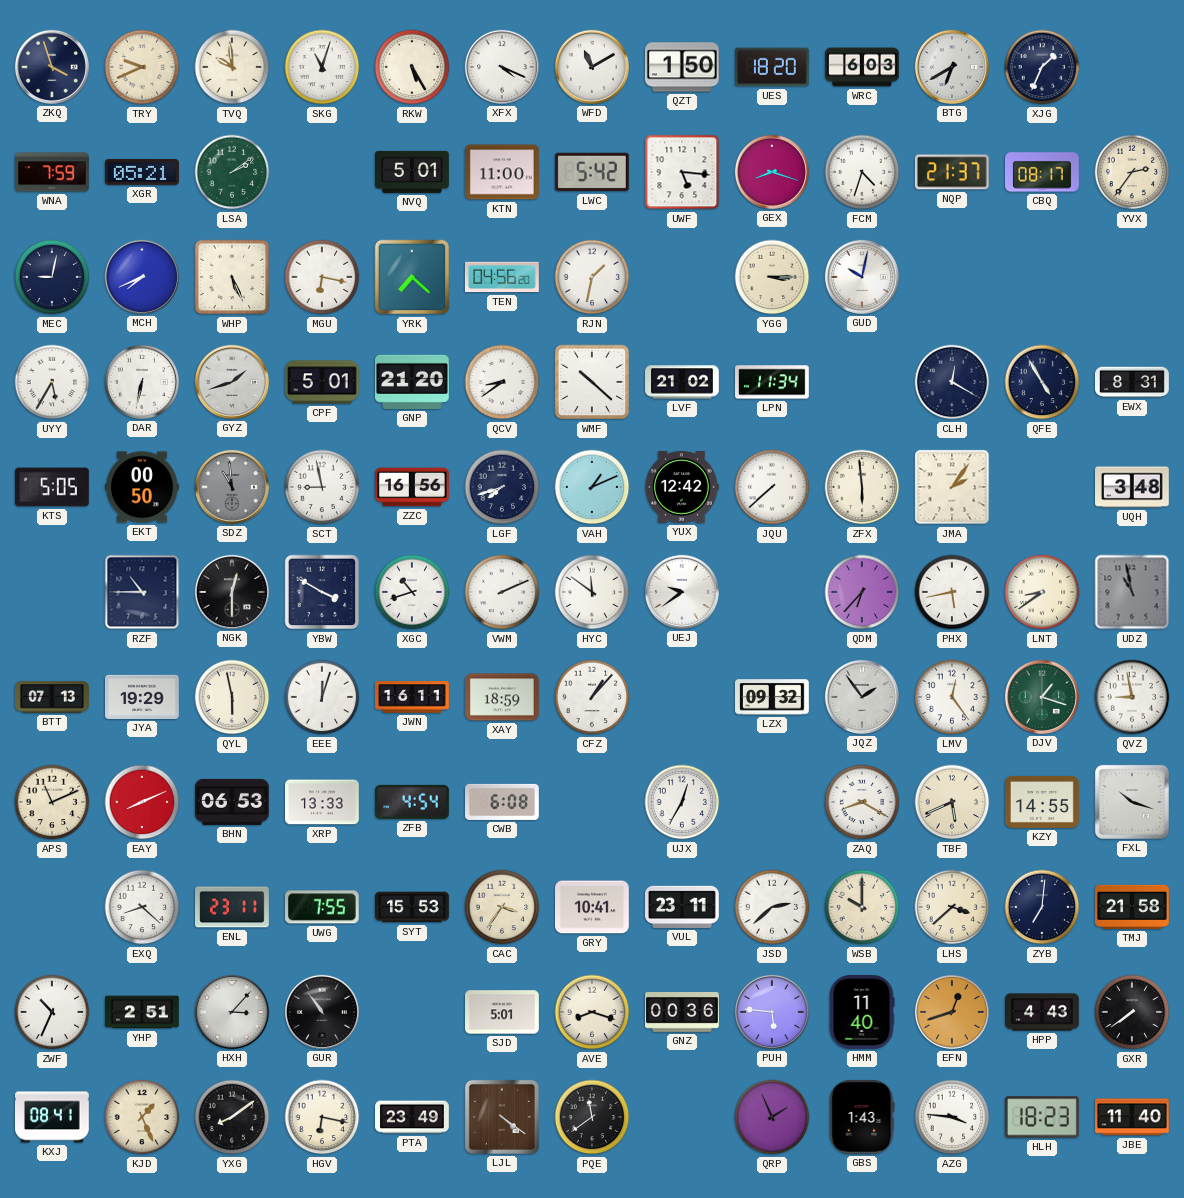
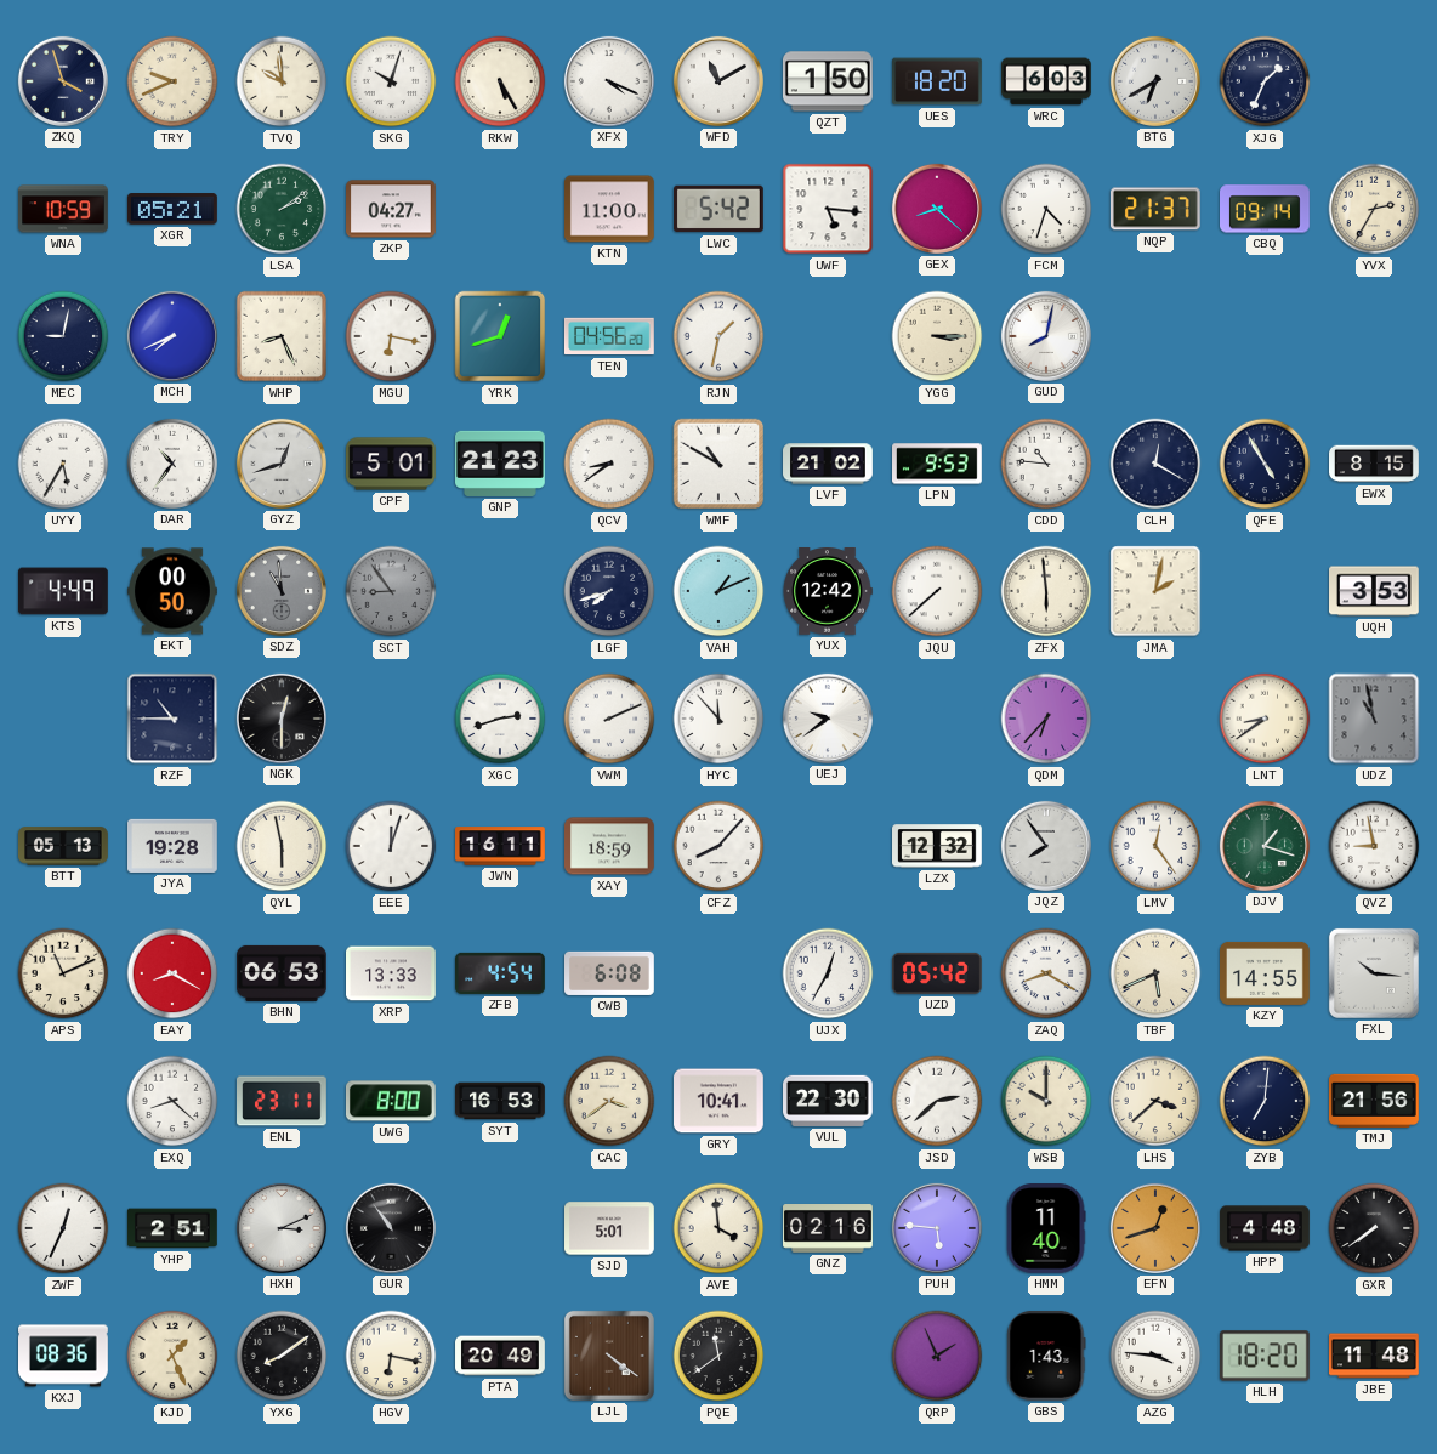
SKG: 11:03 -> 10:03 (391, 81)
WNA: 7:59 -> 10:59 (64, 209)
ZKP: none -> 04:27 (392, 209)
NVQ: 5:01 -> none (413, 172)
GEX: 8:18 -> 8:22 (937, 209)
CBQ: 08:17 -> 09:14 (1266, 209)
YVX: 2:36 -> 2:35 (1374, 209)
WHP: 5:26 -> 8:26 (282, 336)
YRK: 7:22 -> 12:42 (500, 336)
GUD: 10:02 -> 8:02 (1046, 336)
DAR: 6:32 -> 10:36 (172, 464)
GYZ: 1:42 -> 12:42 (282, 464)
GNP: 21:20 -> 21:23 (501, 464)
WMF: 10:22 -> 10:50 (718, 464)
LPN: 11:34 -> 9:53 (938, 464)
CDD: none -> 10:46 (1046, 464)
EWX: 8:31 -> 8:15 (1375, 464)
KTS: 5:05 -> 4:49 (64, 591)
SCT: 8:58 -> 8:54 (391, 591)
SCT dial: white -> grey (391, 591)
ZZC: 16:56 -> none (413, 487)
JMA: 2:06 -> 2:02 (1155, 591)
UQH: 3:48 -> 3:53 (1375, 591)
YBW: 3:50 -> none (322, 592)
XGC: 10:42 -> 2:42 (500, 719)
HYC: 11:51 -> 11:53 (718, 719)
PHX: 5:43 -> none (952, 592)
BTT: 07:13 -> 05:13 (64, 846)
JYA: 19:29 -> 19:28 (174, 846)
CFZ: 1:07 -> 8:07 (718, 846)
LZX: 09:32 -> 12:32 (938, 846)
JQZ: 1:54 -> 7:54 (1046, 846)
EAY: 8:11 -> 8:20 (172, 973)
UZD: none -> 05:42 (938, 973)
FXL: 10:18 -> 10:16 (1374, 973)
UWG: 7:55 -> 8:00 (391, 1101)
SYT: 15:53 -> 16:53 (501, 1101)
CAC: 3:36 -> 3:39 (609, 1101)
VUL: 23:11 -> 22:30 (829, 1101)
TMJ: 21:58 -> 21:56 (1375, 1101)
ZWF: 10:34 -> 12:34 (63, 1228)
HXH: 3:07 -> 3:11 (282, 1228)
AVE: 8:18 -> 3:59 (718, 1228)
GNZ: 00:36 -> 02:16 (829, 1229)
HPP: 4:43 -> 4:48 (1265, 1228)
KXJ: 08:41 -> 08:36 (64, 1356)
PTA: 23:49 -> 20:49 (500, 1356)
HLH: 18:23 -> 18:20 (1265, 1356)
JBE: 11:40 -> 11:48 (1375, 1356)
